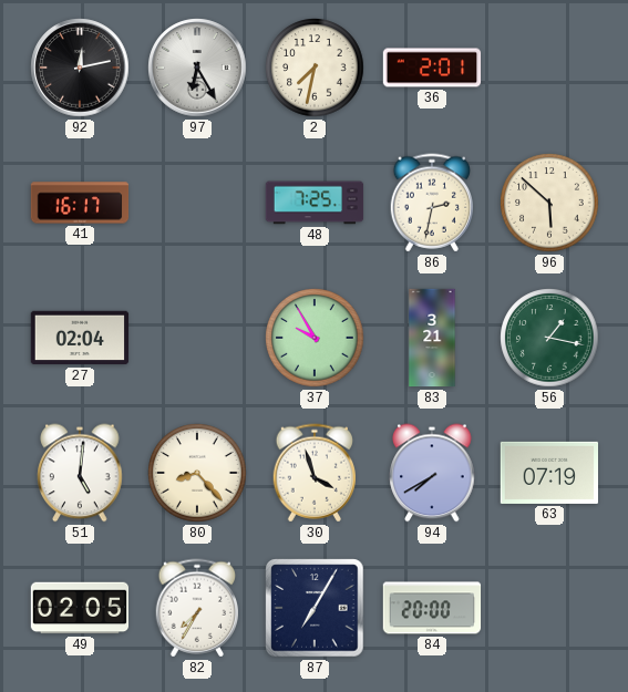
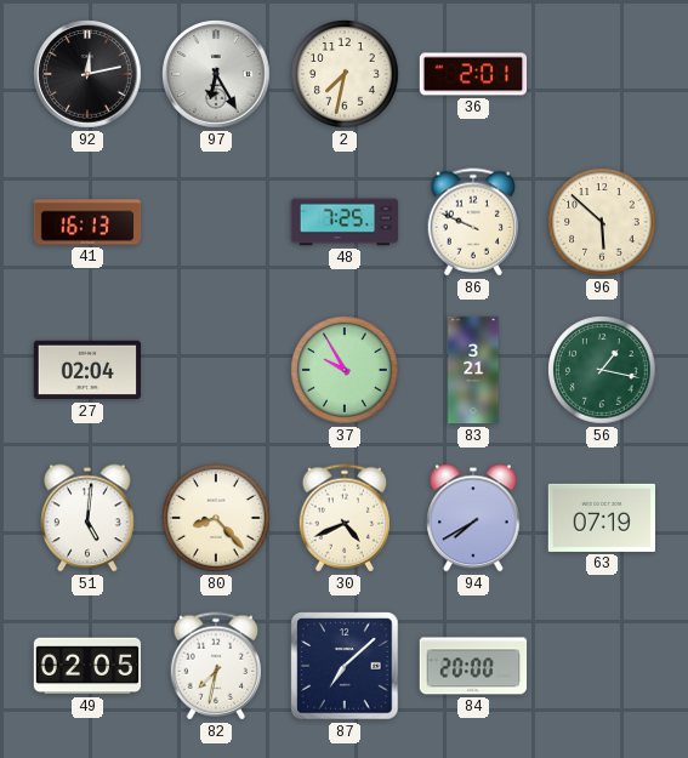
41: 16:17 -> 16:13 (87, 222)
86: 2:32 -> 9:49 (473, 222)
30: 3:57 -> 4:41 (345, 518)
82: 7:35 -> 7:32 (216, 666)
87: 7:05 -> 7:08 (345, 666)
